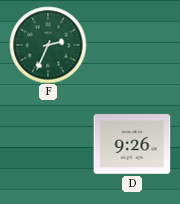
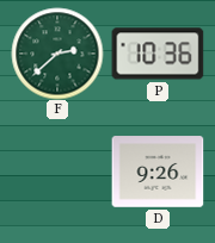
F: 2:34 -> 2:38 (57, 54)
P: none -> 10:36 (158, 54)
